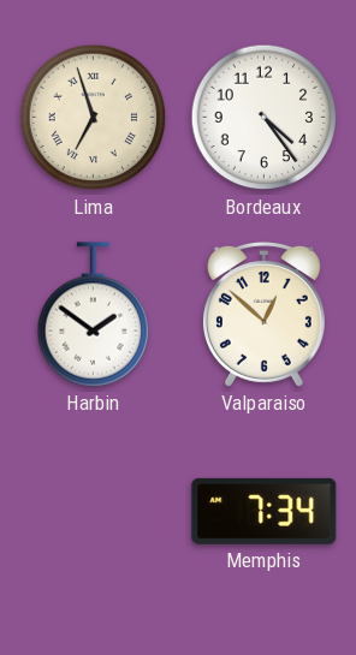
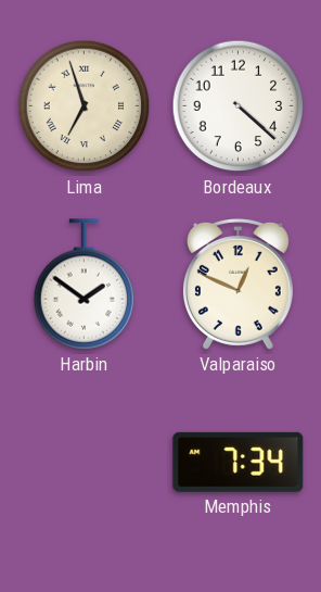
Bordeaux: 4:24 -> 4:22 (239, 106)
Valparaiso: 12:52 -> 12:49 (237, 284)
